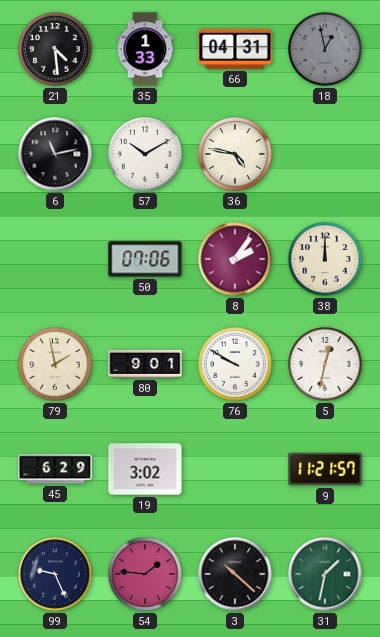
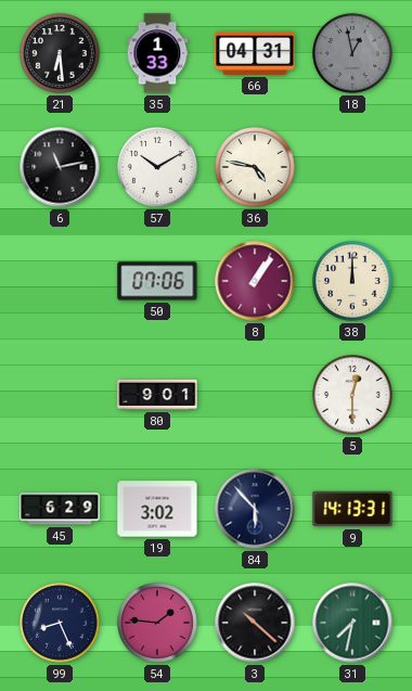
21: 4:29 -> 6:29 (61, 54)
8: 2:06 -> 1:06 (255, 281)
79: 1:58 -> none (56, 365)
76: 9:50 -> none (236, 365)
5: 12:32 -> 12:30 (353, 396)
84: none -> 5:53 (255, 509)
9: 11:21 -> 14:13 (352, 509)
99: 9:26 -> 8:26 (61, 624)
31: 1:32 -> 7:32 (352, 623)
